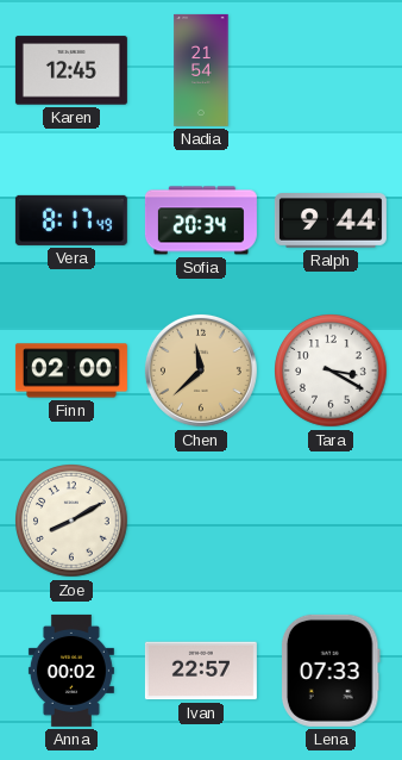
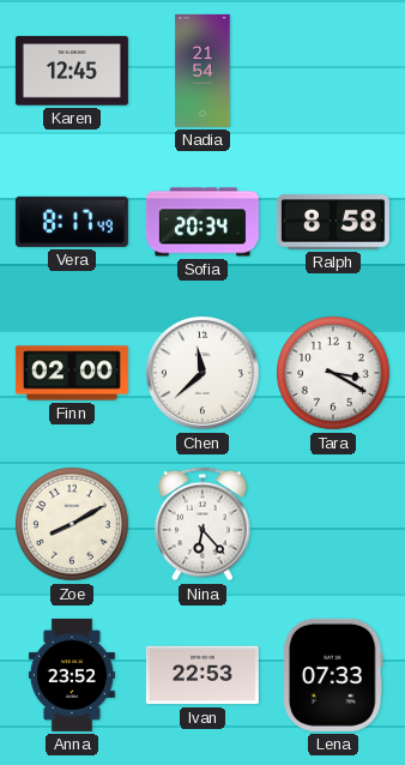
Ralph: 9:44 -> 8:58 (333, 222)
Chen dial: champagne -> white (202, 373)
Nina: none -> 6:23 (204, 524)
Anna: 00:02 -> 23:52 (72, 675)
Ivan: 22:57 -> 22:53 (202, 675)
